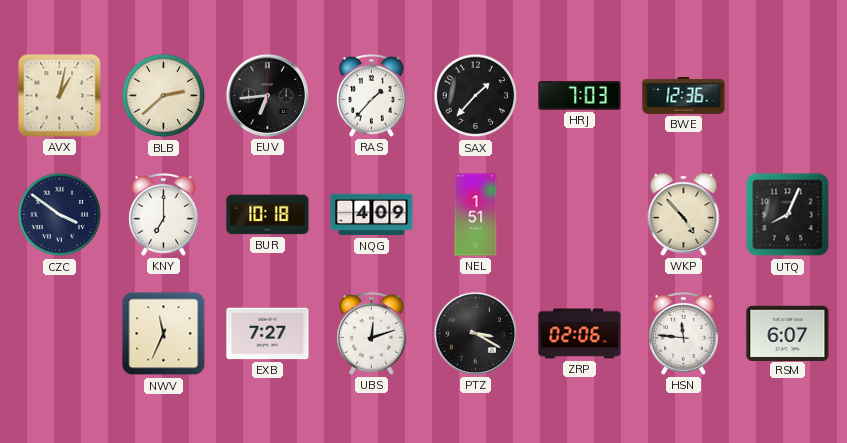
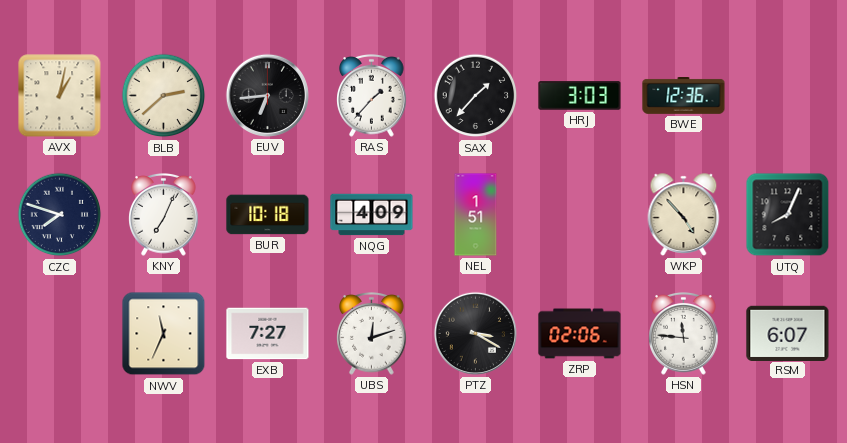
HRJ: 7:03 -> 3:03 (580, 96)
CZC: 3:51 -> 7:48 (60, 215)
KNY: 7:00 -> 7:04 (164, 215)
